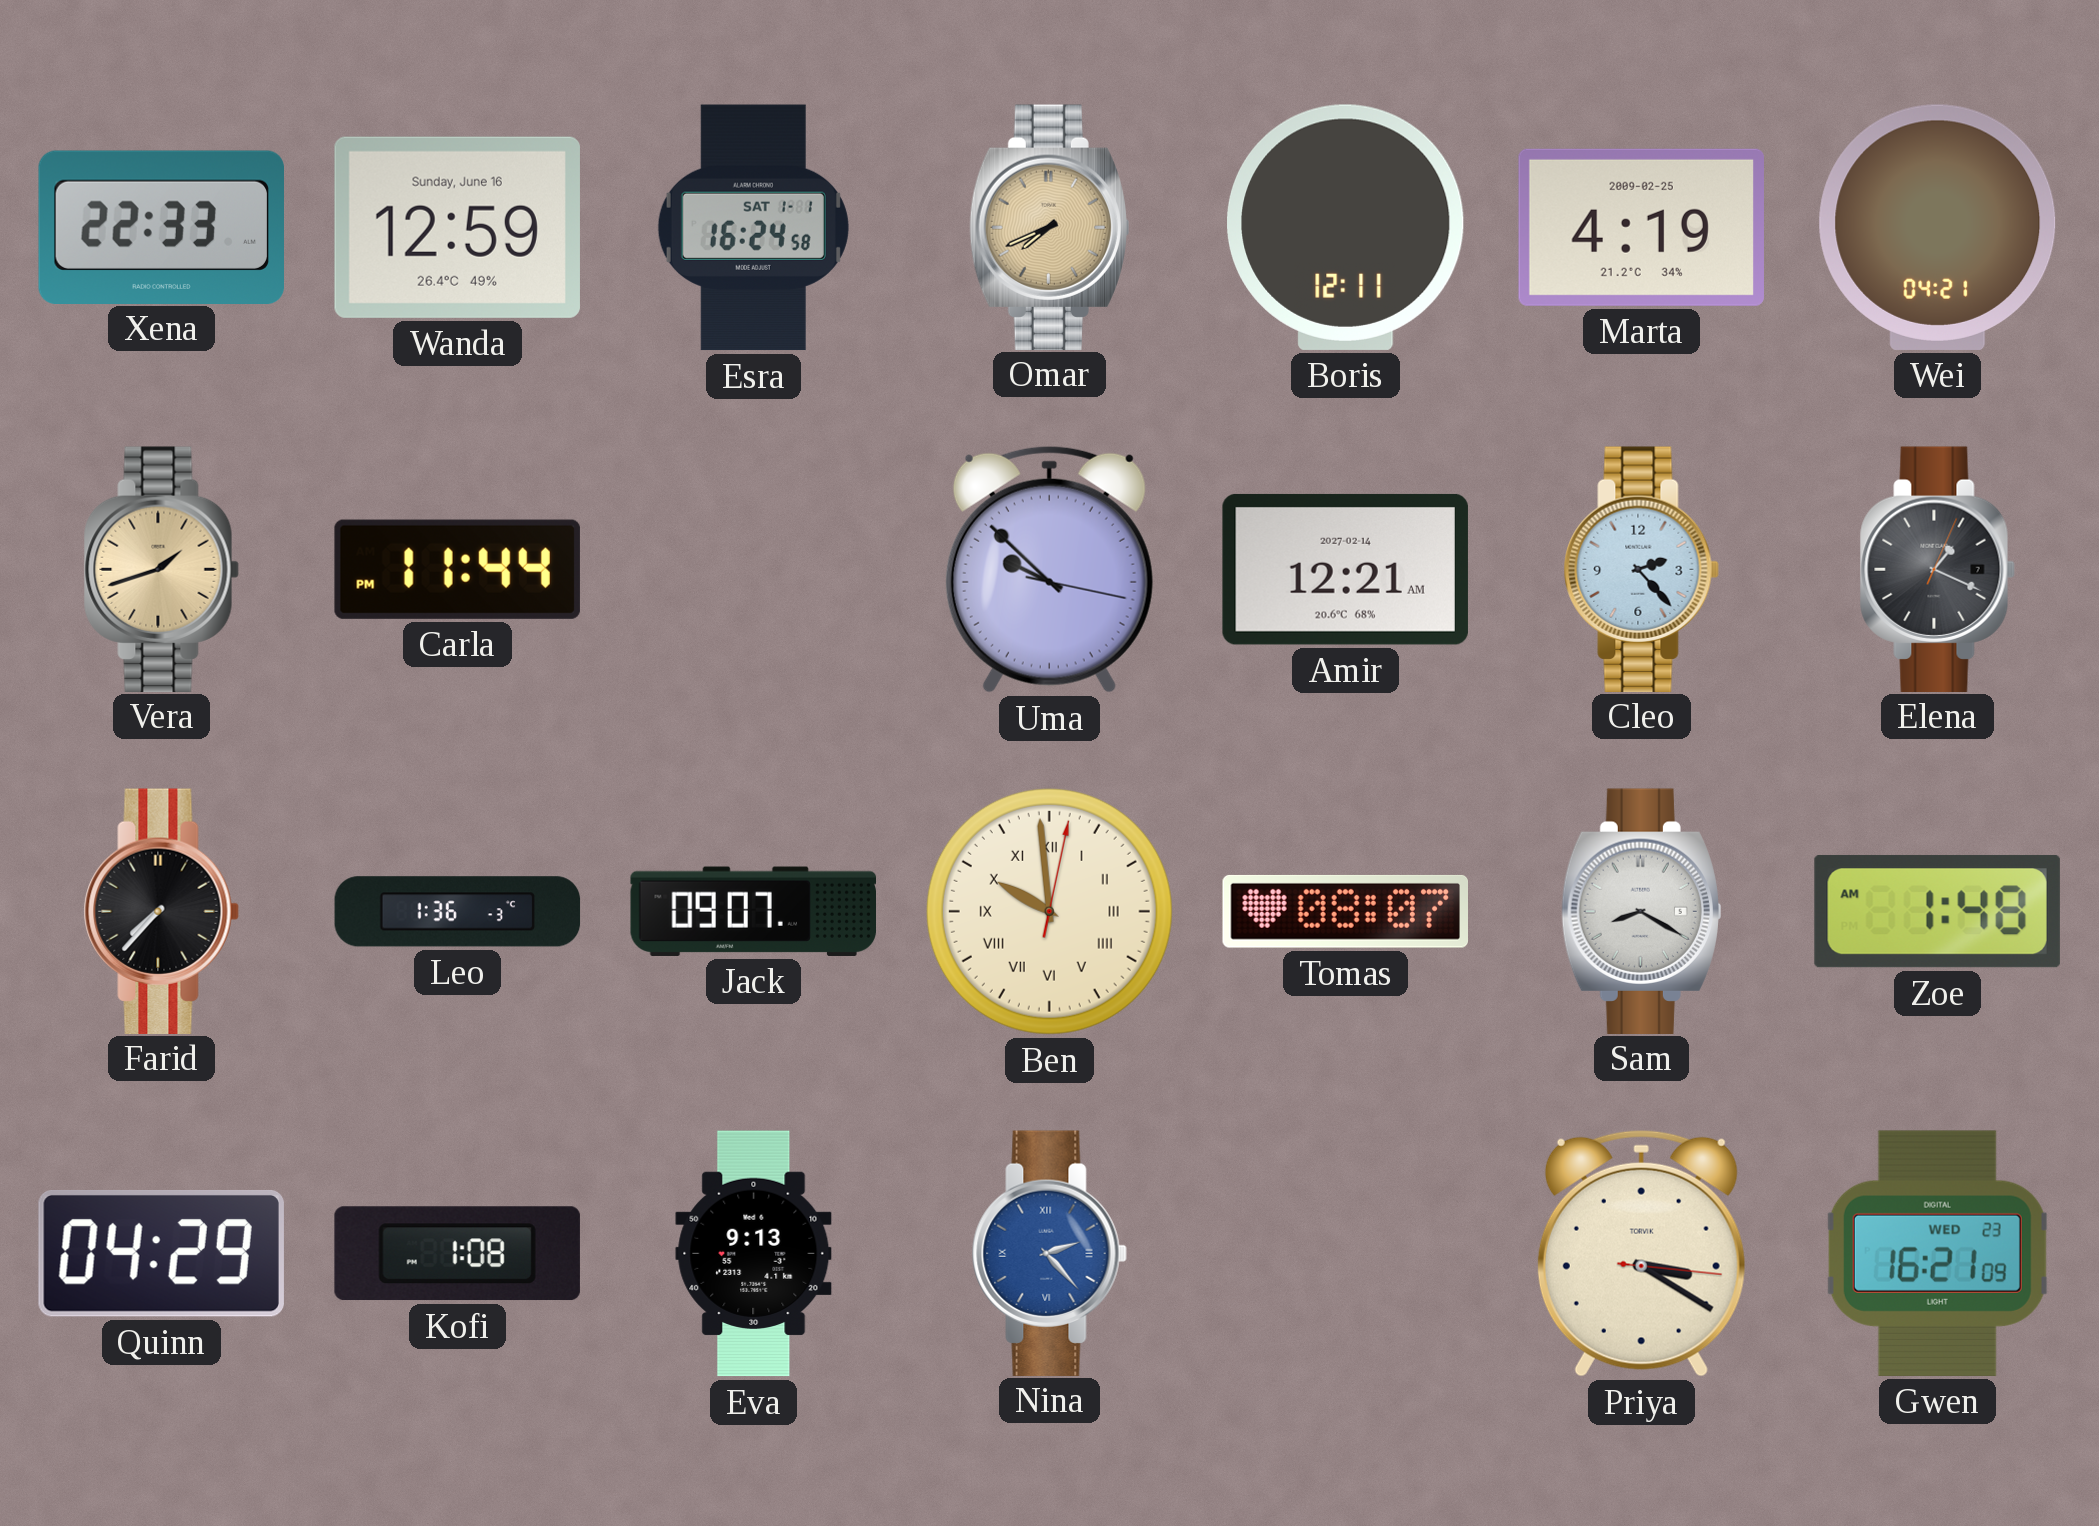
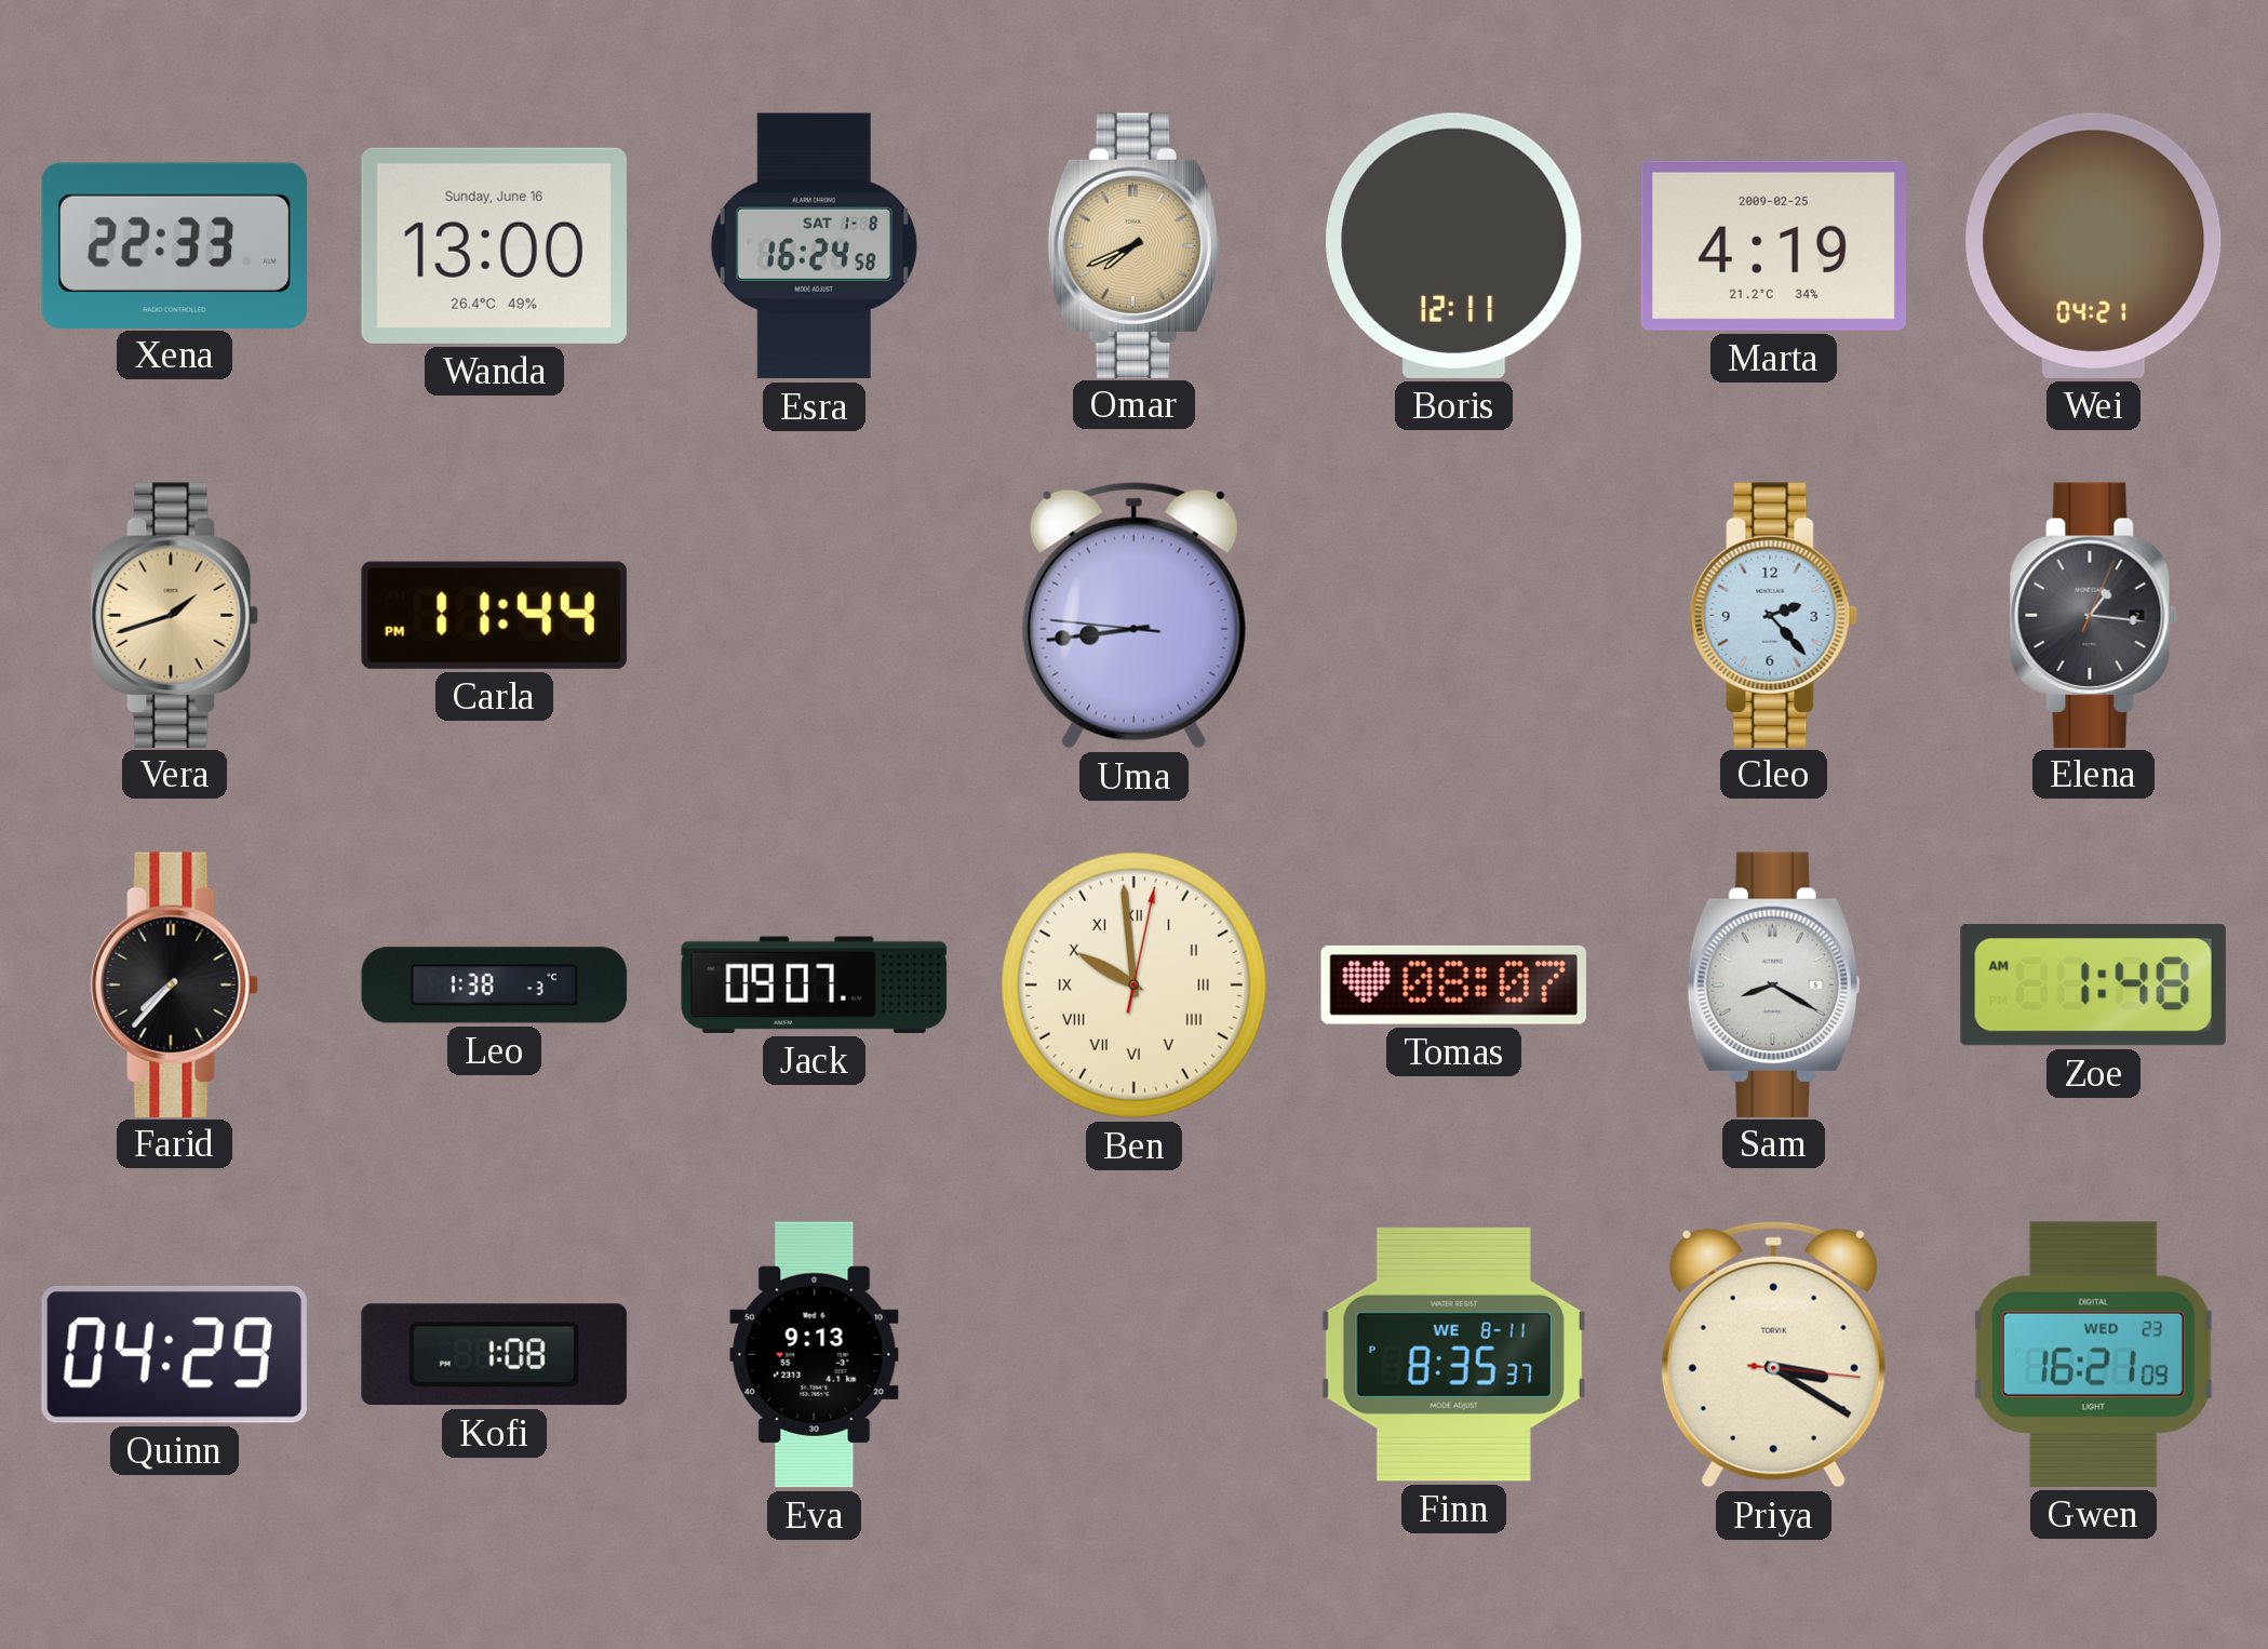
Wanda: 12:59 -> 13:00 (494, 245)
Esra date: SAT 1-1 -> SAT 1-8 (814, 246)
Uma: 9:52 -> 8:43 (1133, 615)
Amir: 12:21 -> none (1345, 569)
Elena: 1:19 -> 1:16 (2093, 615)
Leo: 1:36 -> 1:38 (495, 986)
Nina: 2:23 -> none (1049, 1253)
Finn: none -> 8:35 (1453, 1354)
